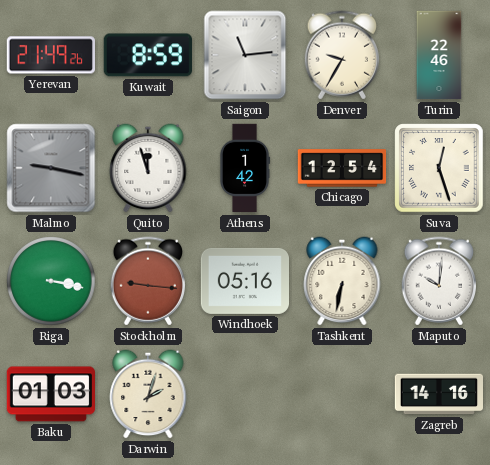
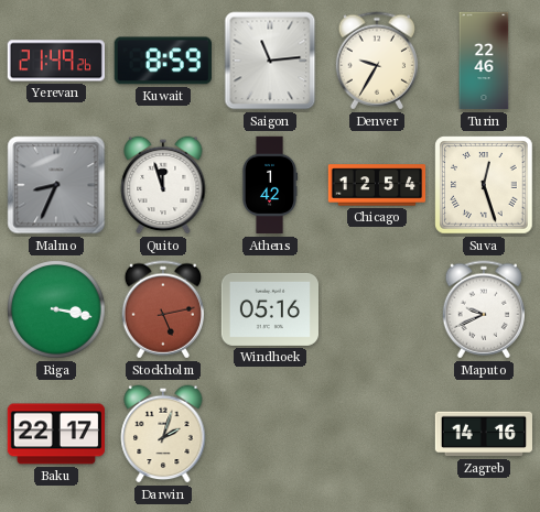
Malmo: 9:17 -> 8:34 (56, 185)
Stockholm: 9:16 -> 5:13 (162, 309)
Tashkent: 6:32 -> none (342, 281)
Maputo: 10:01 -> 9:41 (483, 309)
Baku: 01:03 -> 22:17 (55, 434)
